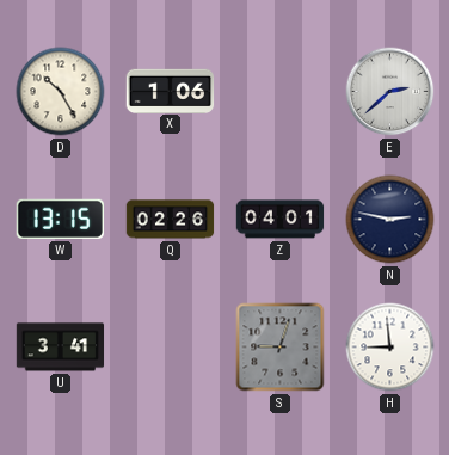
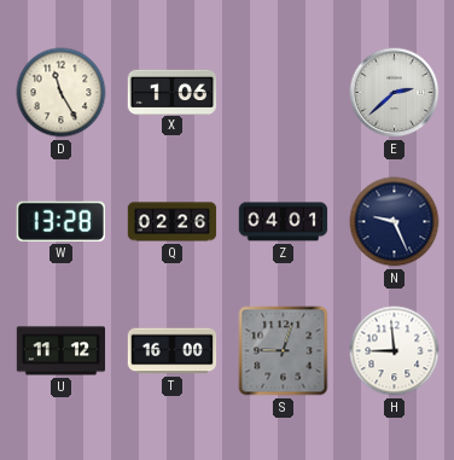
D: 10:25 -> 11:25 (62, 93)
W: 13:15 -> 13:28 (60, 221)
N: 2:47 -> 9:26 (395, 222)
U: 3:41 -> 11:12 (62, 351)
T: none -> 16:00 (173, 351)
